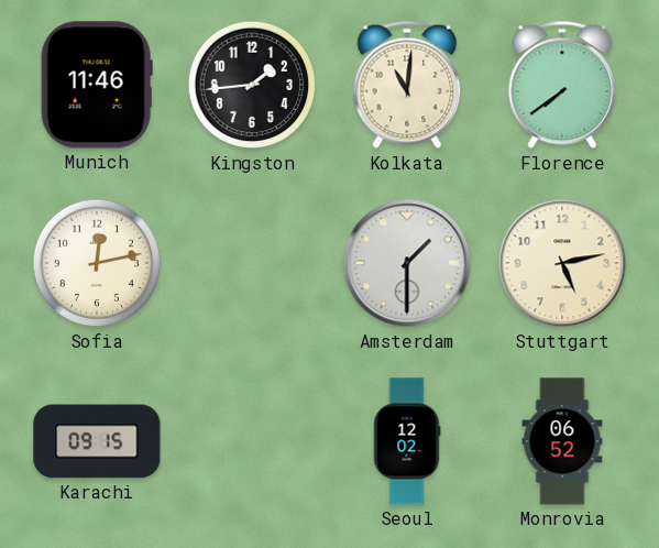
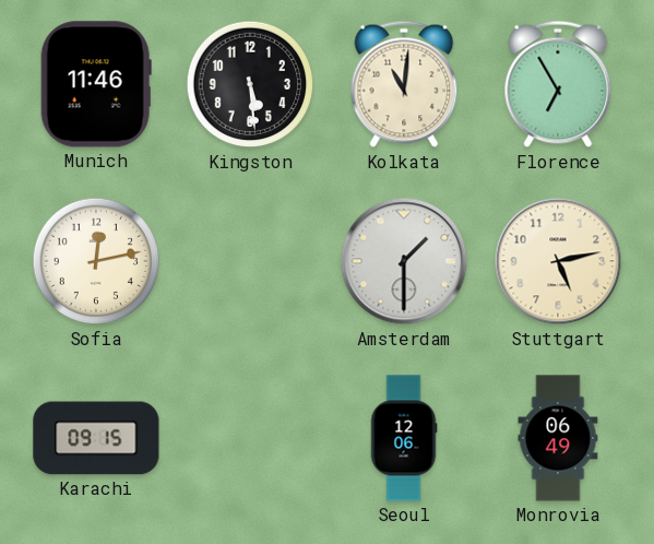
Kingston: 1:44 -> 5:29 (250, 84)
Florence: 7:39 -> 6:55 (558, 84)
Seoul: 12:02 -> 12:06 (404, 438)
Monrovia: 06:52 -> 06:49 (558, 438)
